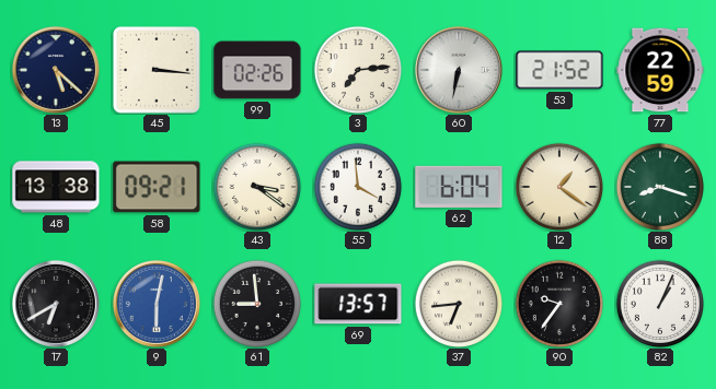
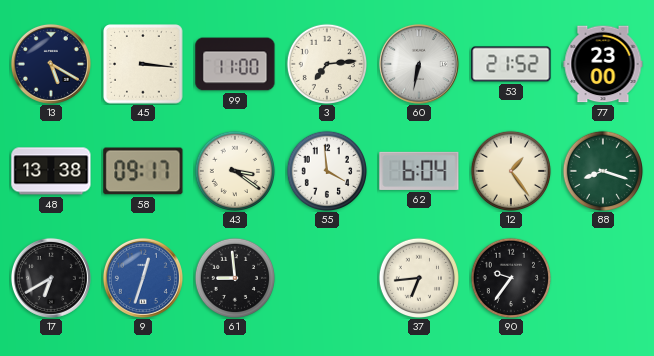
13: 5:22 -> 5:20 (51, 64)
99: 02:26 -> 11:00 (235, 64)
77: 22:59 -> 23:00 (603, 64)
58: 09:21 -> 09:17 (143, 171)
12: 1:21 -> 1:24 (510, 170)
9: 6:02 -> 12:33 (143, 278)
69: 13:57 -> none (358, 304)
82: 1:04 -> none (659, 303)
